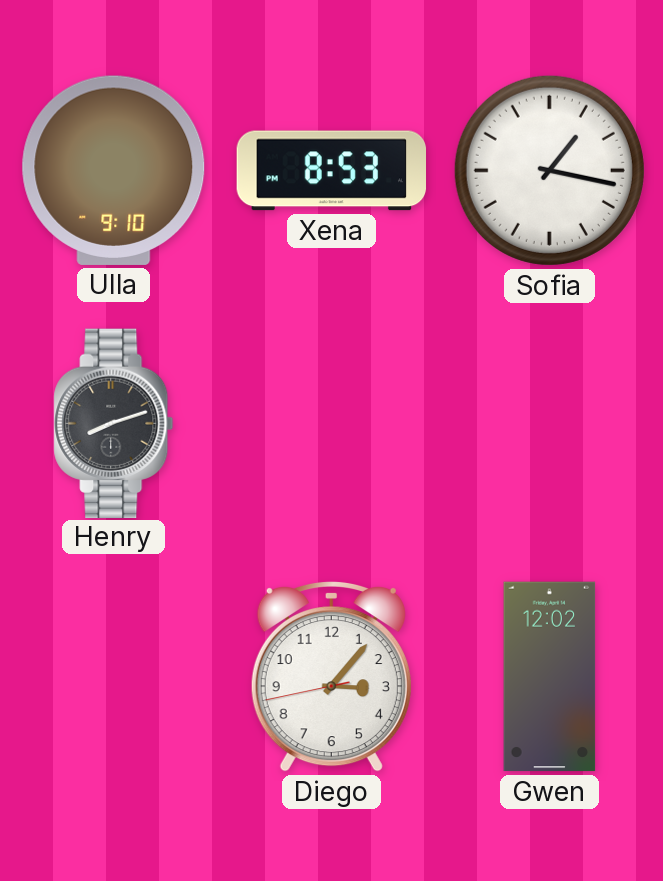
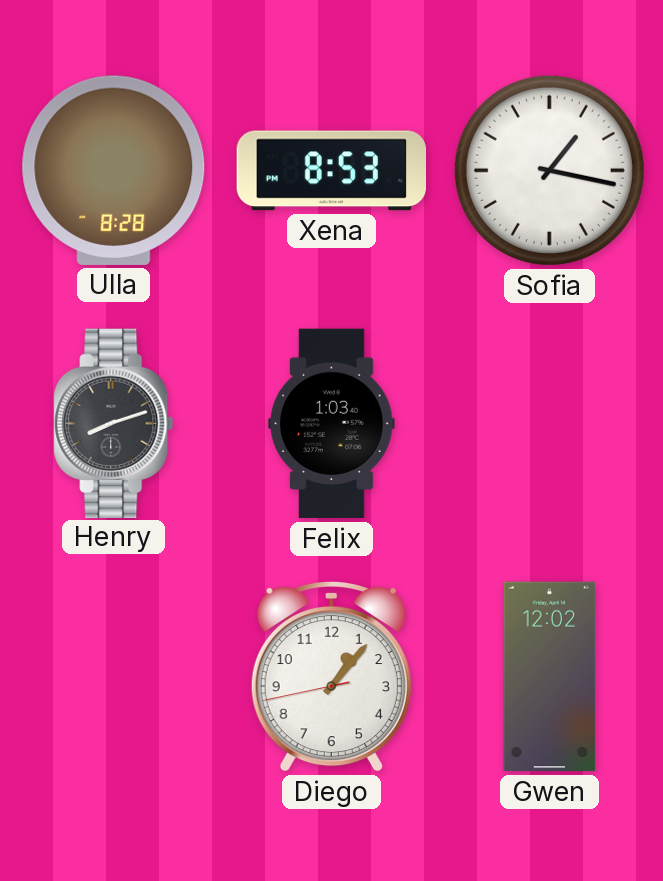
Ulla: 9:10 -> 8:28 (114, 170)
Felix: none -> 1:03 (332, 424)
Diego: 3:06 -> 1:06 (331, 676)
